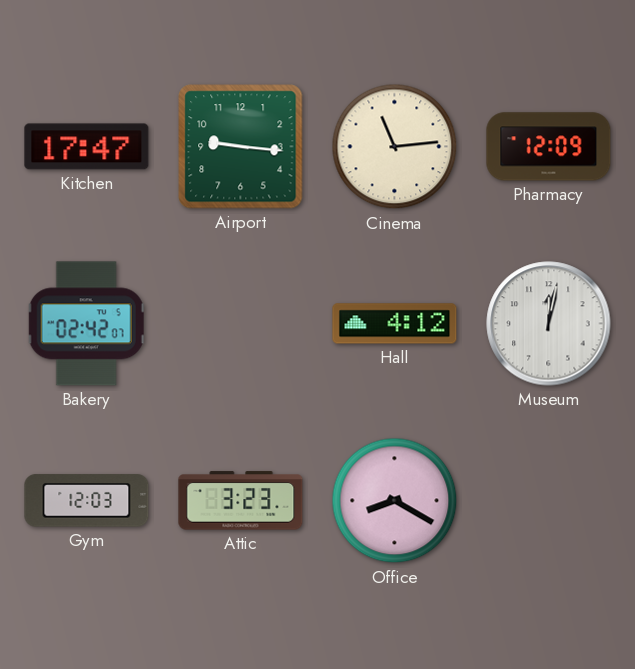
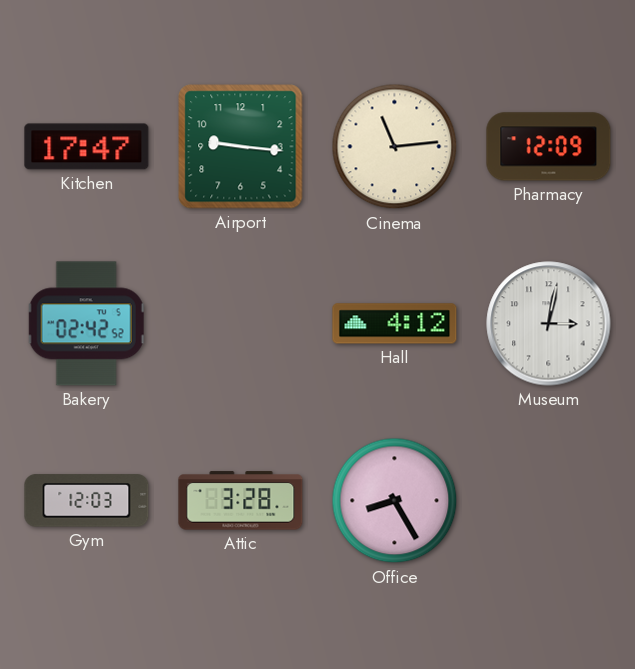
Bakery: 02:42:07 -> 02:42:52 (86, 324)
Museum: 12:02 -> 3:02 (549, 324)
Attic: 3:23 -> 3:28 (241, 501)
Office: 8:20 -> 8:25 (395, 501)
